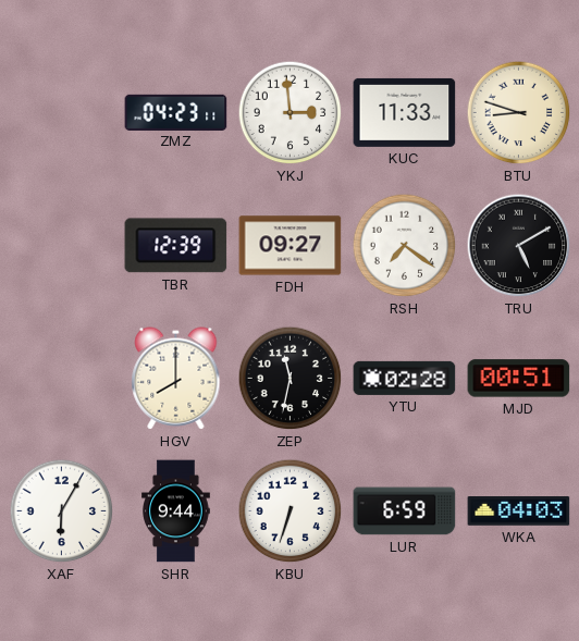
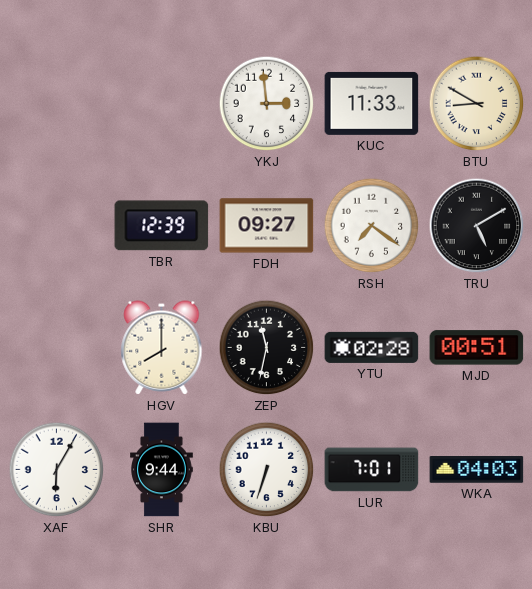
ZMZ: 04:23 -> none (176, 112)
BTU: 8:48 -> 8:50 (477, 104)
LUR: 6:59 -> 7:01 (372, 470)
